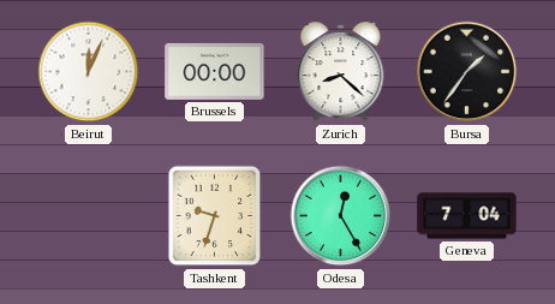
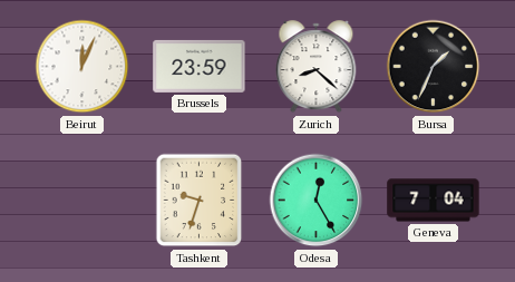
Brussels: 00:00 -> 23:59 (200, 66)
Bursa: 1:36 -> 1:34 (434, 67)
